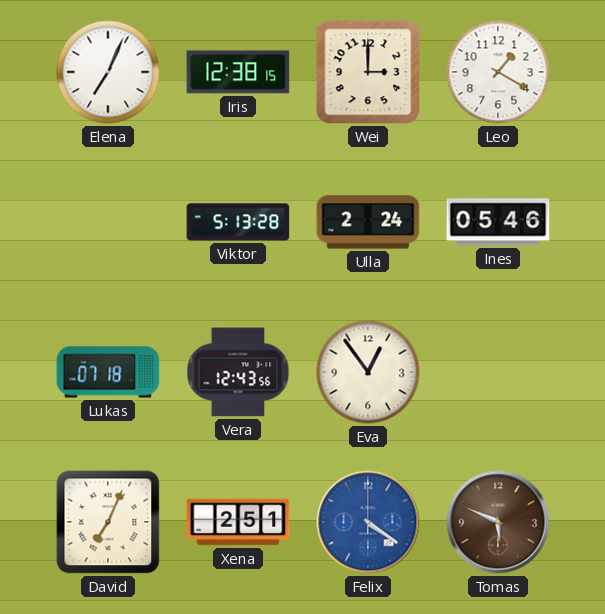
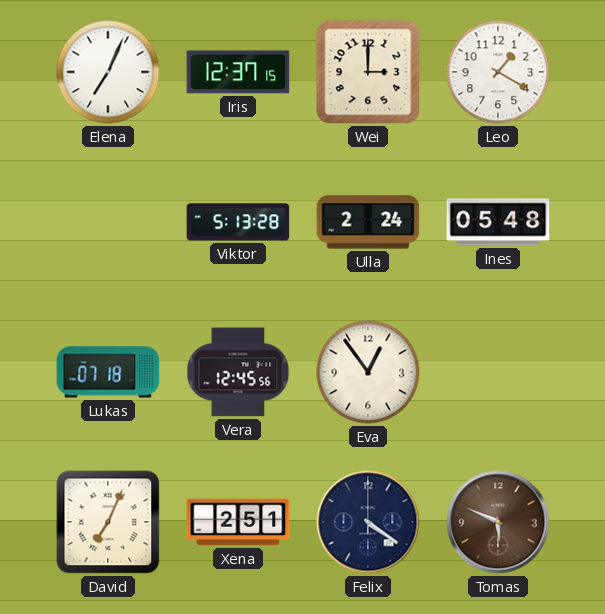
Iris: 12:38 -> 12:37 (238, 72)
Ines: 05:46 -> 05:48 (498, 222)
Vera: 12:43 -> 12:45 (238, 372)
Felix dial: blue -> navy (368, 522)
